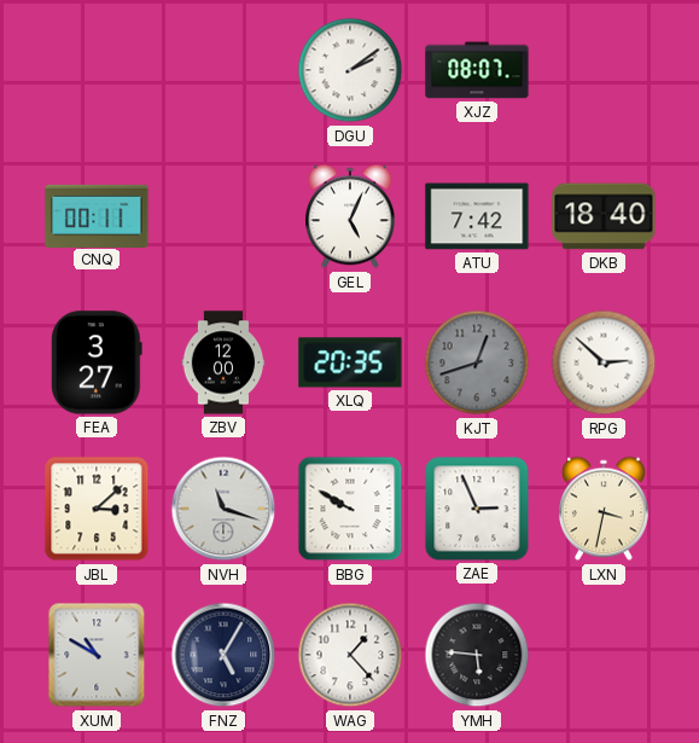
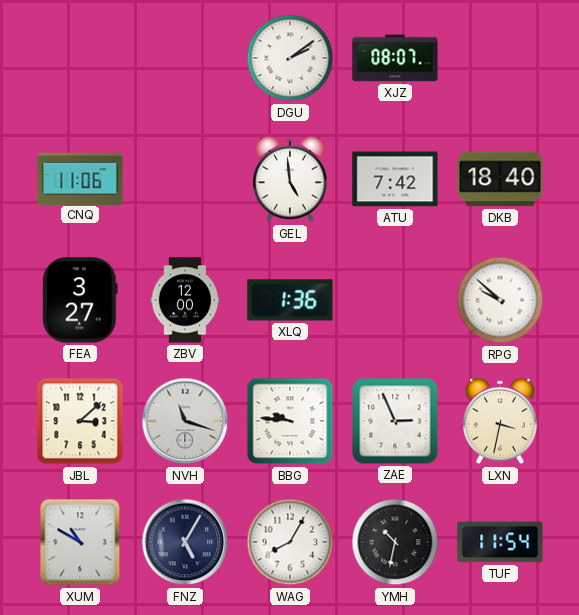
CNQ: 00:11 -> 11:06 (80, 178)
GEL: 5:04 -> 4:59 (291, 179)
XLQ: 20:35 -> 1:36 (290, 300)
KJT: 12:42 -> none (477, 362)
RPG: 2:52 -> 9:52 (500, 300)
BBG: 9:50 -> 9:46 (290, 421)
WAG: 1:23 -> 8:05 (290, 542)
YMH: 5:46 -> 10:32 (395, 542)
TUF: none -> 11:54 (500, 542)
